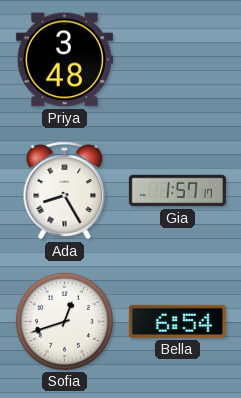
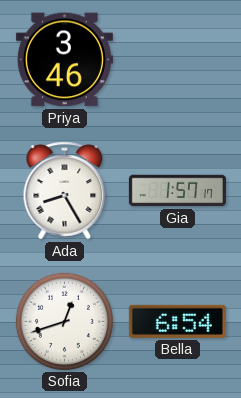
Priya: 3:48 -> 3:46 (64, 60)
